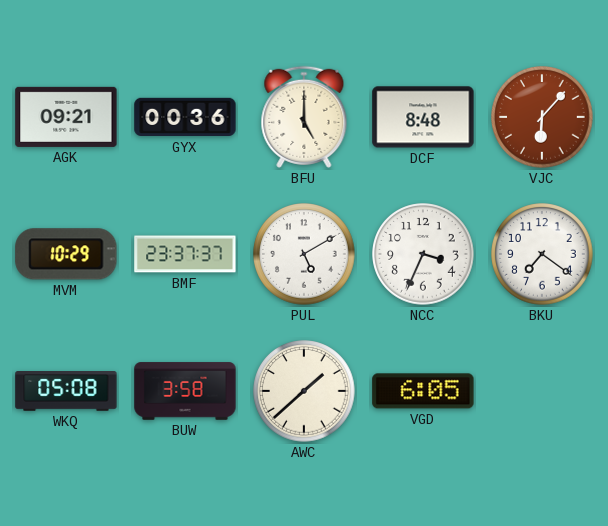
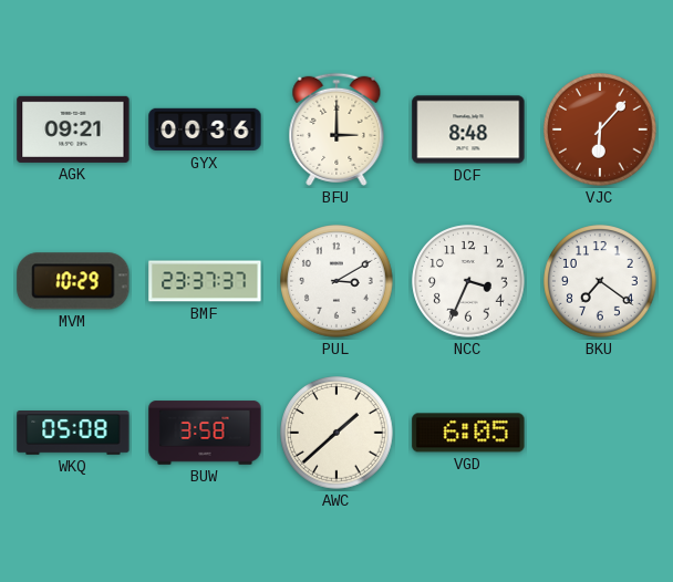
BFU: 5:00 -> 3:00 (336, 129)
PUL: 5:10 -> 3:10 (336, 281)
